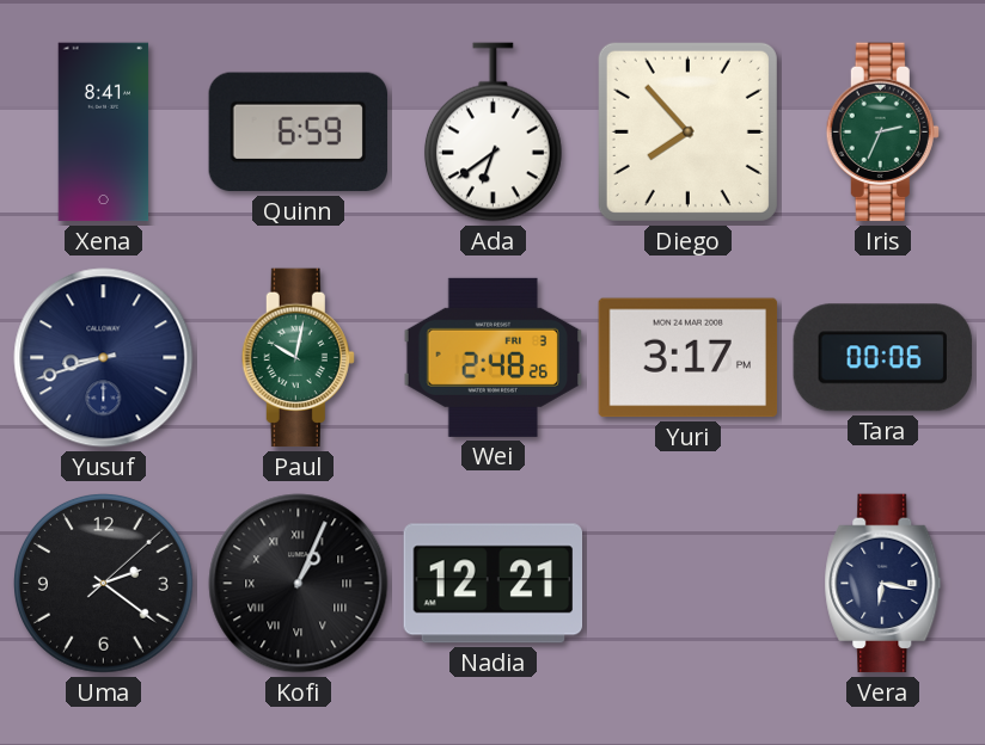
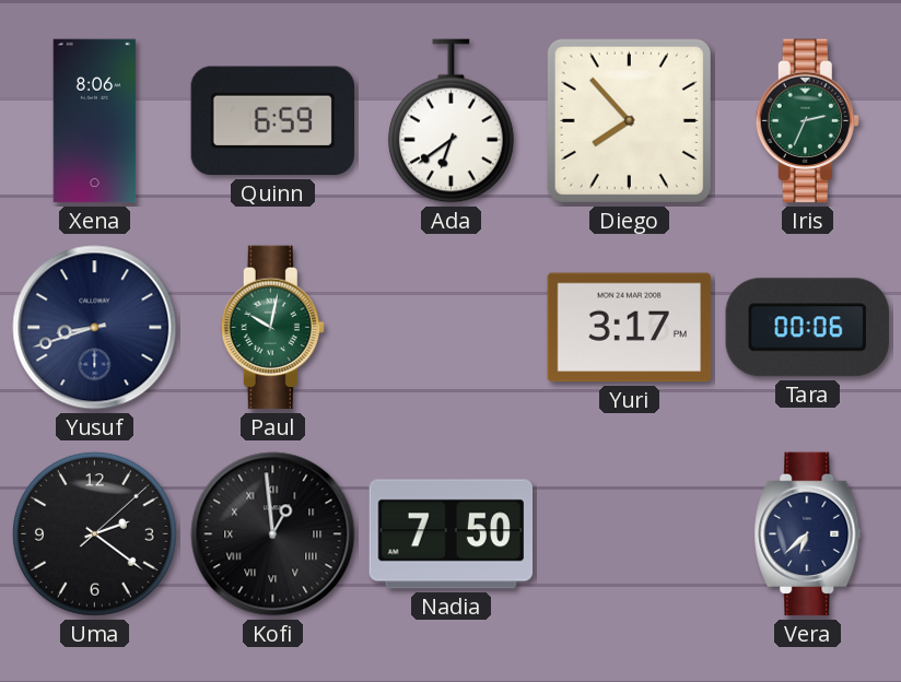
Xena: 8:41 -> 8:06 (95, 121)
Wei: 2:48 -> none (494, 357)
Kofi: 1:04 -> 12:59 (273, 534)
Nadia: 12:21 -> 7:50 (452, 534)
Vera: 6:17 -> 6:38 (808, 534)
